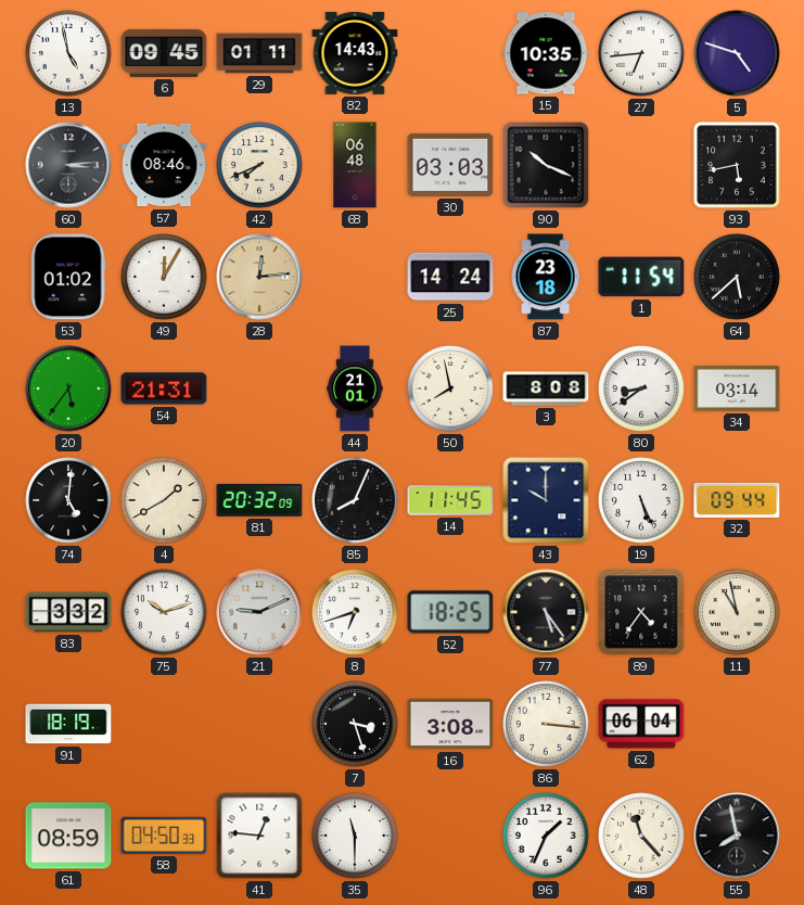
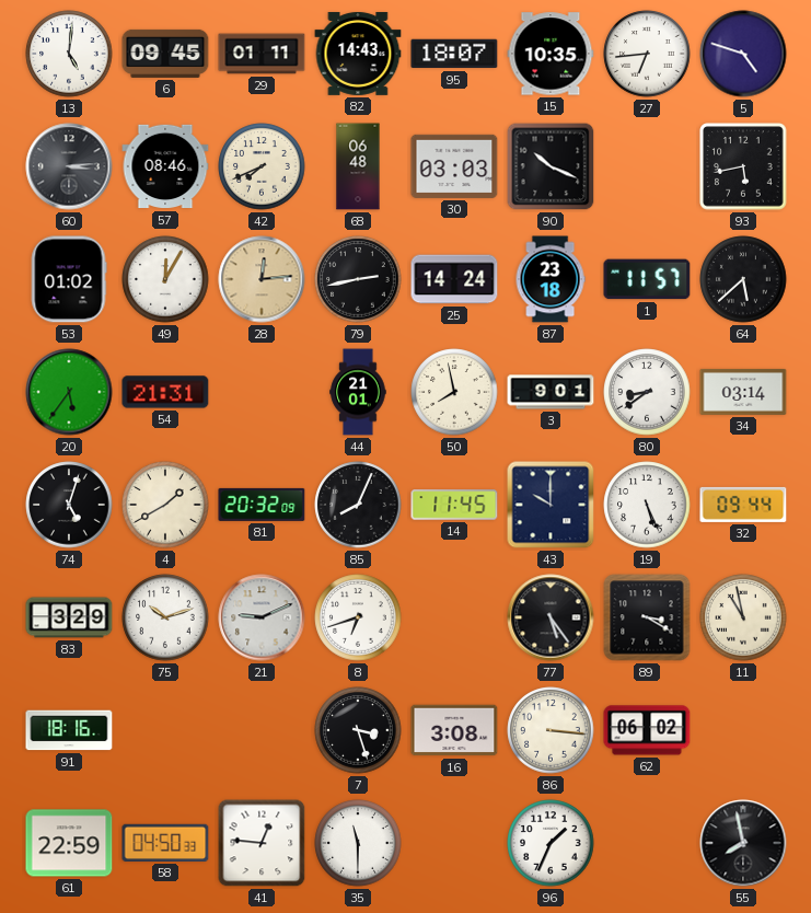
13: 4:58 -> 5:01 (69, 54)
95: none -> 18:07 (454, 54)
79: none -> 2:43 (358, 279)
1: 11:54 -> 11:57 (647, 279)
3: 8:08 -> 9:01 (551, 392)
74: 5:01 -> 5:03 (69, 505)
83: 3:32 -> 3:29 (69, 617)
52: 18:25 -> none (450, 612)
89: 4:36 -> 3:20 (647, 617)
91: 18:19 -> 18:16 (69, 730)
62: 06:04 -> 06:02 (647, 730)
61: 08:59 -> 22:59 (69, 843)
48: 11:23 -> none (641, 836)
